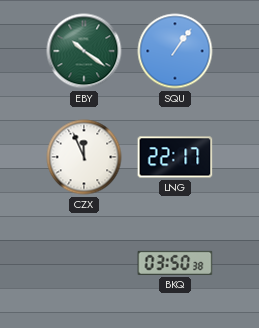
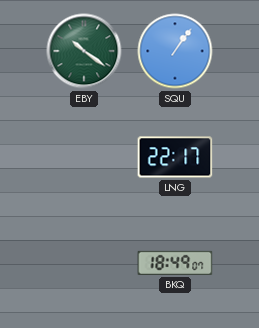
CZX: 11:56 -> none (84, 157)
BKQ: 03:50 -> 18:49 (175, 263)
